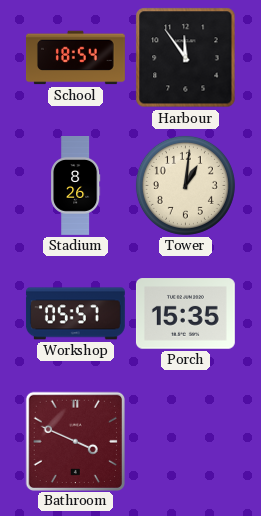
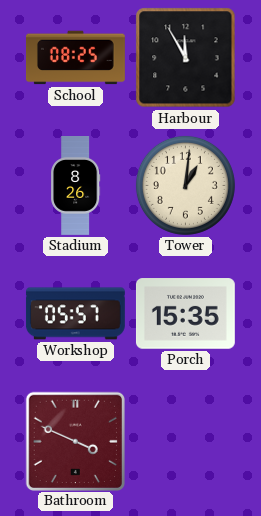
School: 18:54 -> 08:25 (75, 58)
Harbour: 11:54 -> 11:55 (186, 58)
